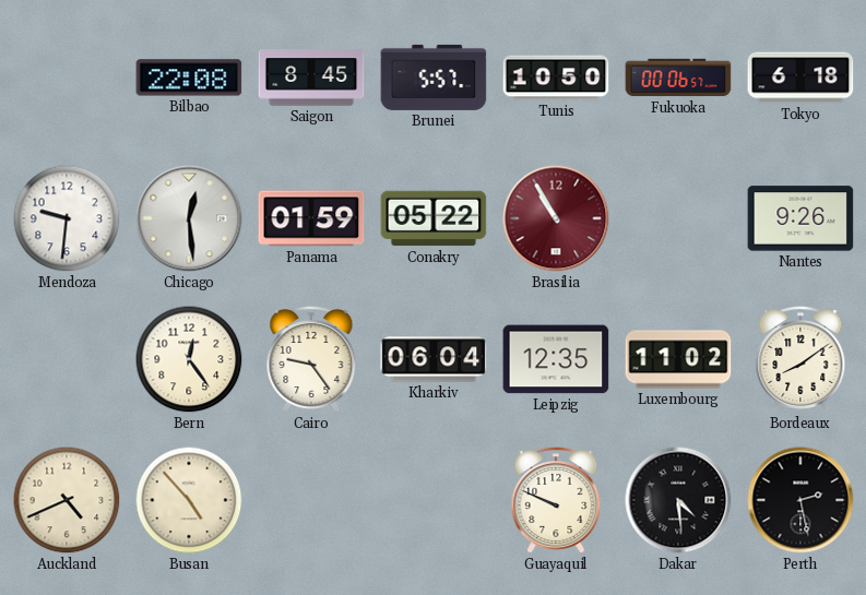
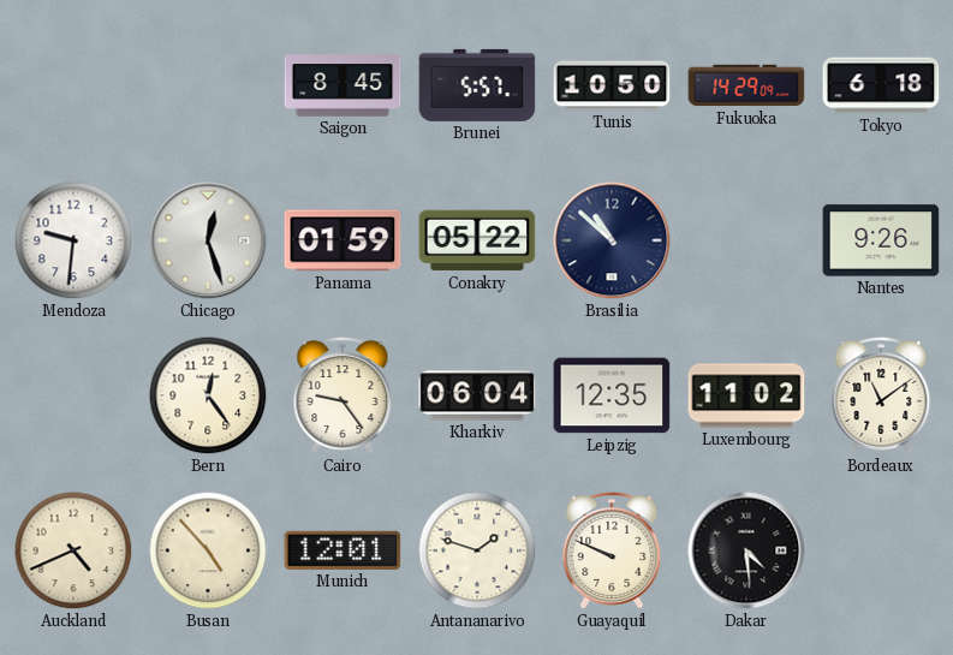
Bilbao: 22:08 -> none (189, 78)
Fukuoka: 00:06 -> 14:29 (746, 85)
Chicago: 12:29 -> 12:27 (208, 240)
Brasilia: 10:55 -> 10:52 (612, 240)
Brasilia dial: burgundy -> navy (612, 240)
Bordeaux: 8:09 -> 11:09 (881, 397)
Munich: none -> 12:01 (343, 550)
Antananarivo: none -> 1:48 (477, 550)
Perth: 2:28 -> none (800, 500)
